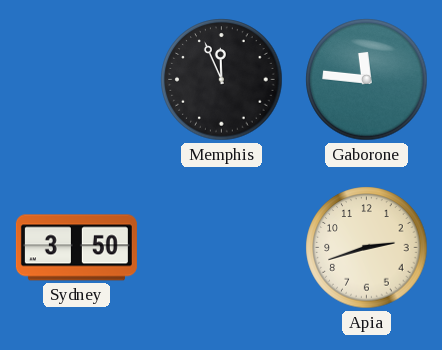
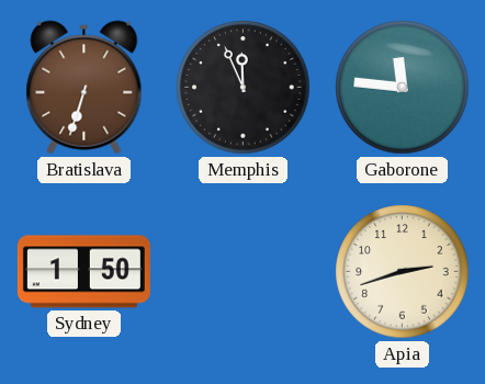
Bratislava: none -> 6:33 (84, 88)
Sydney: 3:50 -> 1:50 (83, 272)
